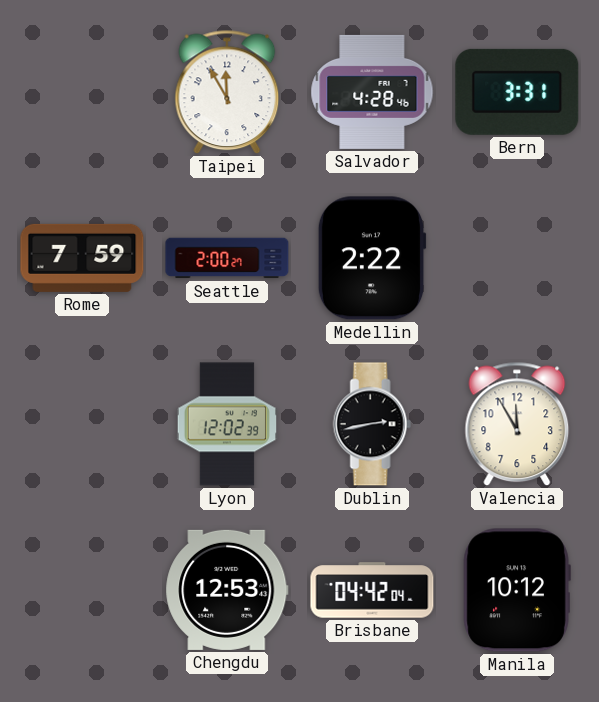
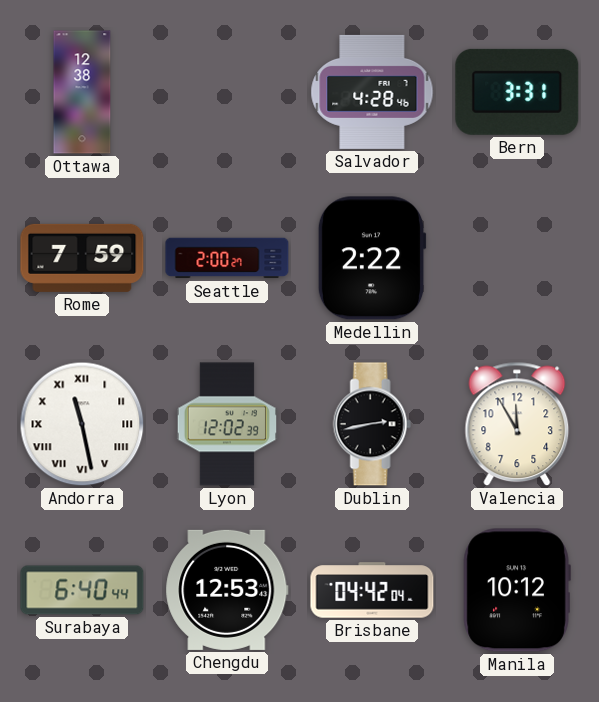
Ottawa: none -> 12:38 (82, 92)
Taipei: 11:55 -> none (227, 92)
Andorra: none -> 11:28 (82, 424)
Surabaya: none -> 6:40 (82, 590)
